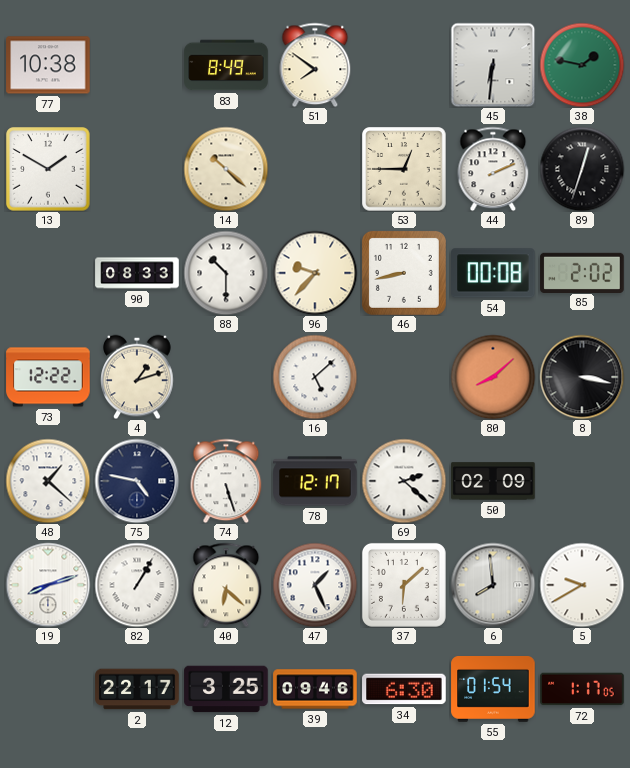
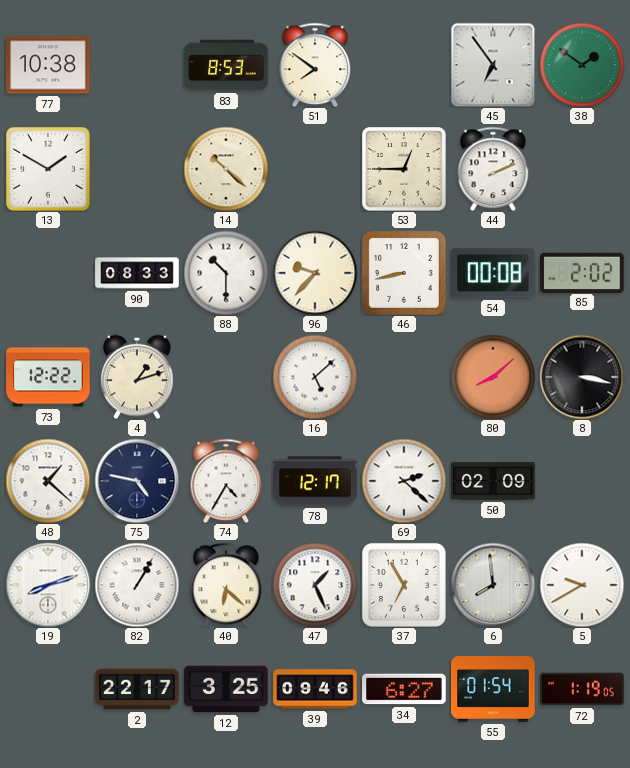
83: 8:49 -> 8:53 (226, 65)
45: 6:31 -> 6:54 (493, 65)
38: 1:47 -> 1:51 (582, 65)
89: 12:33 -> none (582, 169)
74: 5:27 -> 4:35 (226, 481)
37: 6:08 -> 6:55 (404, 585)
34: 6:30 -> 6:27 (404, 689)
72: 1:17 -> 1:19 (582, 689)
